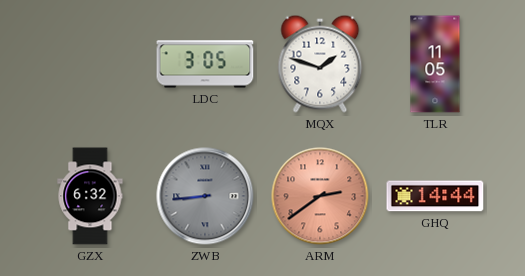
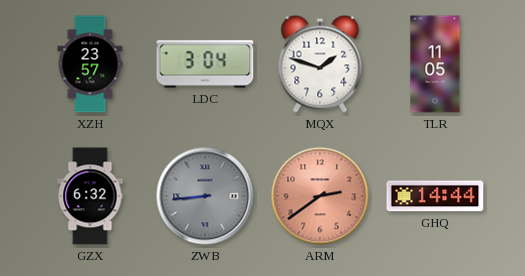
XZH: none -> 23:57 (90, 64)
LDC: 3:05 -> 3:04 (205, 64)
